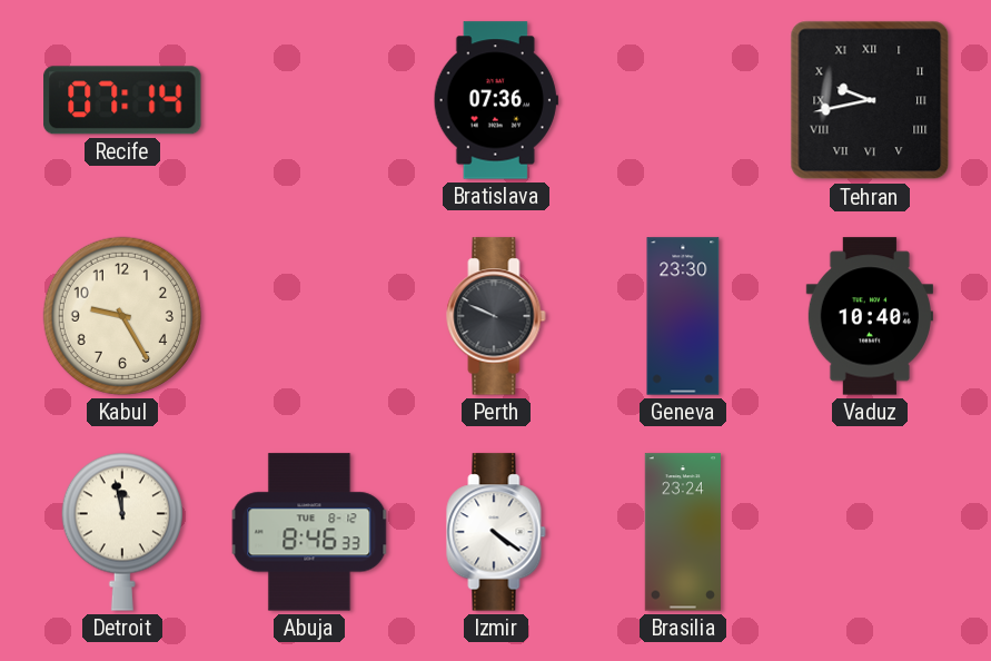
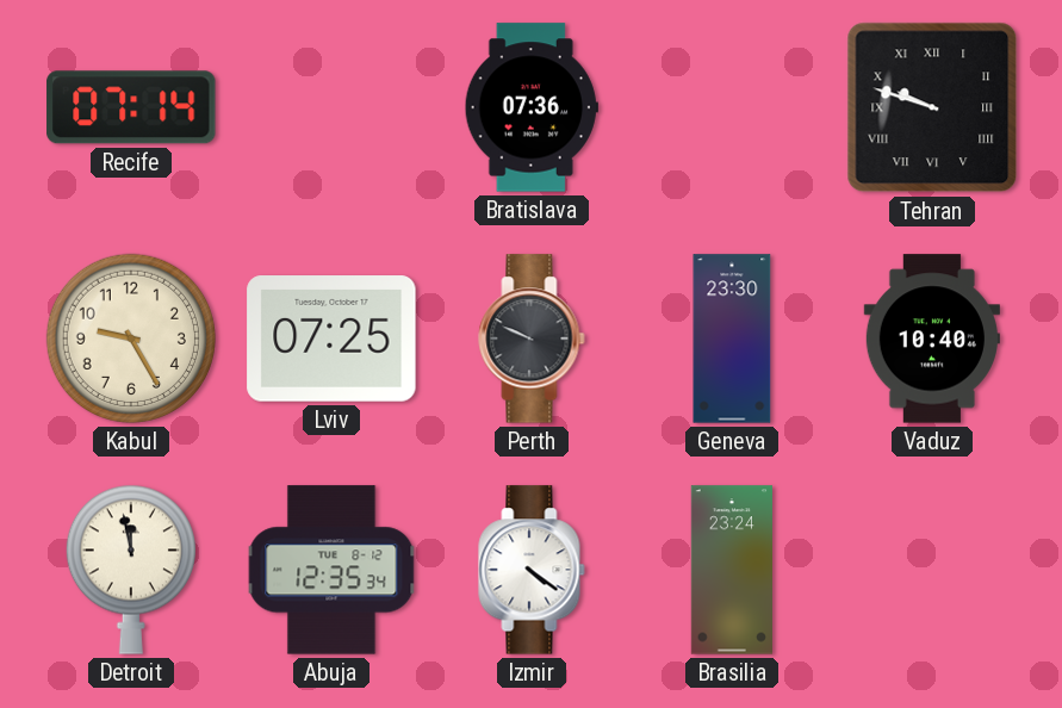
Tehran: 9:43 -> 9:48 (932, 107)
Lviv: none -> 07:25 (331, 339)
Abuja: 8:46 -> 12:35 (331, 570)
